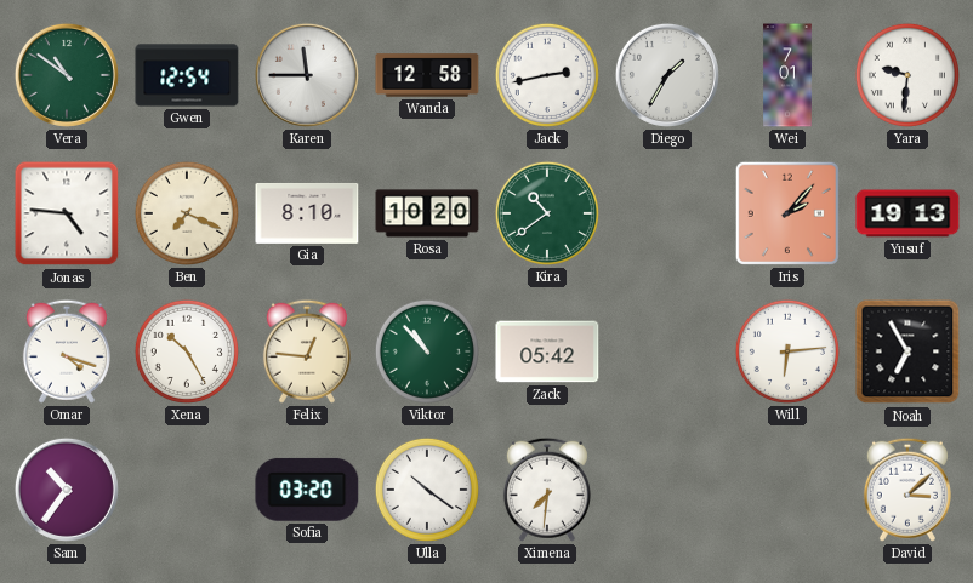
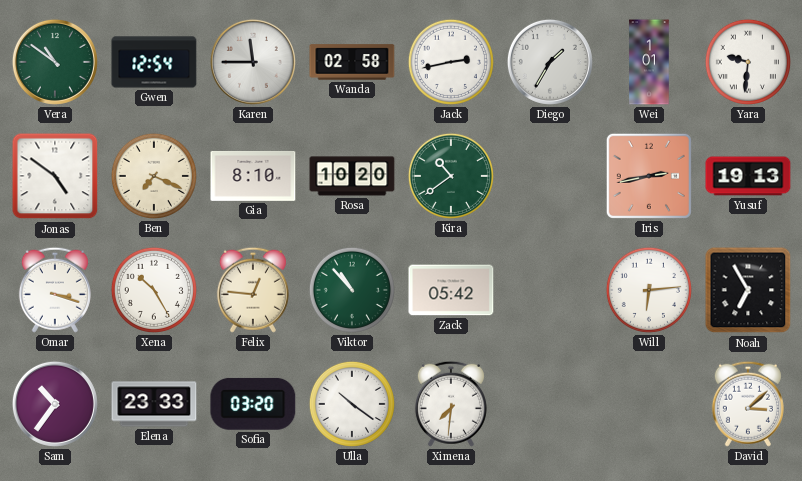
Wanda: 12:58 -> 02:58 (352, 62)
Wei: 7:01 -> 1:01 (649, 62)
Jonas: 4:46 -> 4:51 (55, 176)
Iris: 2:07 -> 2:43 (649, 176)
Omar: 4:18 -> 3:18 (55, 290)
Elena: none -> 23:33 (154, 404)
